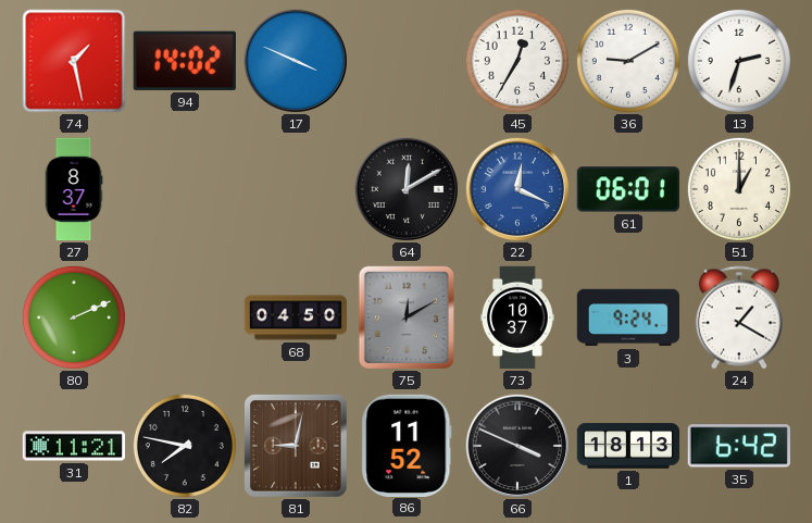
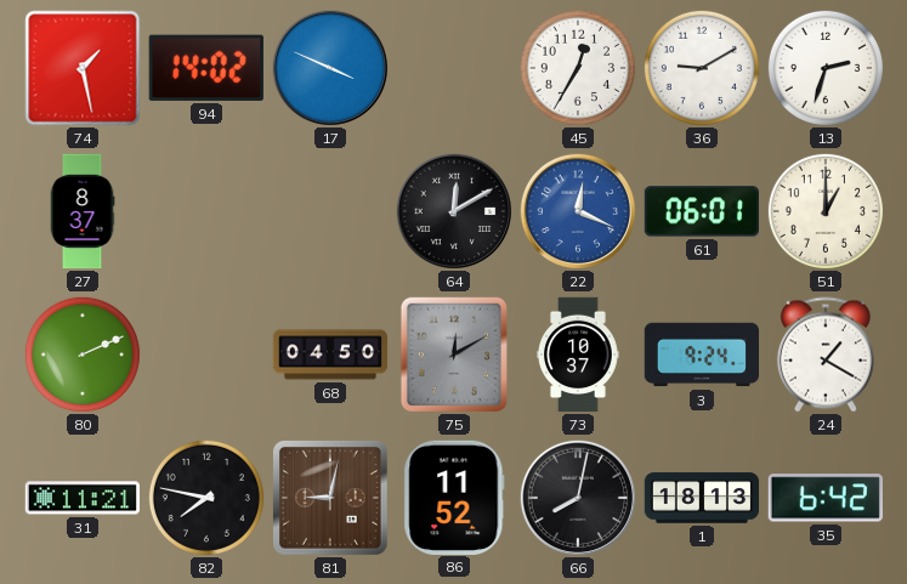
66: 3:49 -> 8:02 (577, 497)
